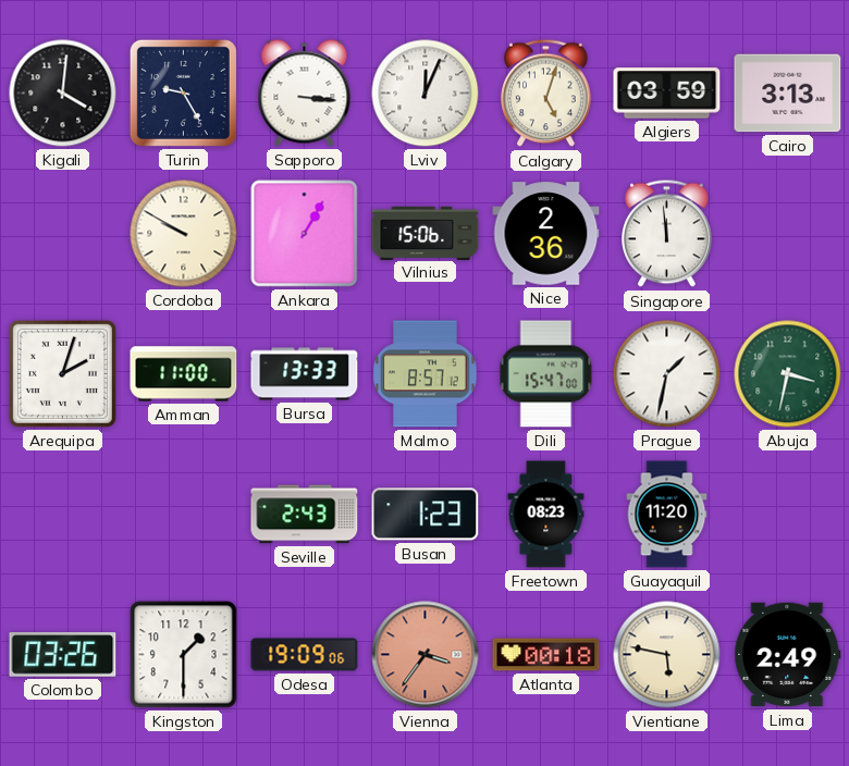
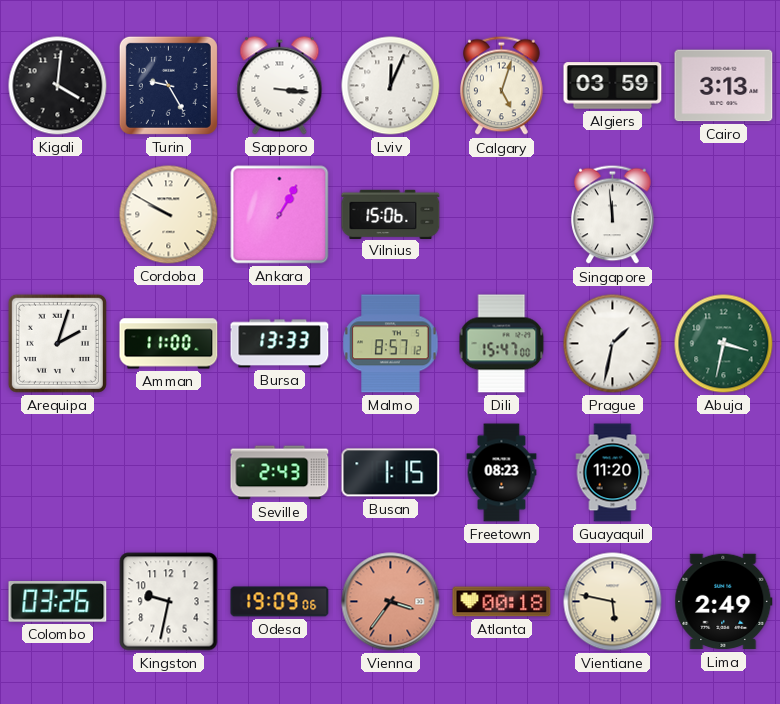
Nice: 2:36 -> none (546, 234)
Busan: 1:23 -> 1:15 (391, 473)
Kingston: 1:30 -> 9:32 (169, 602)
